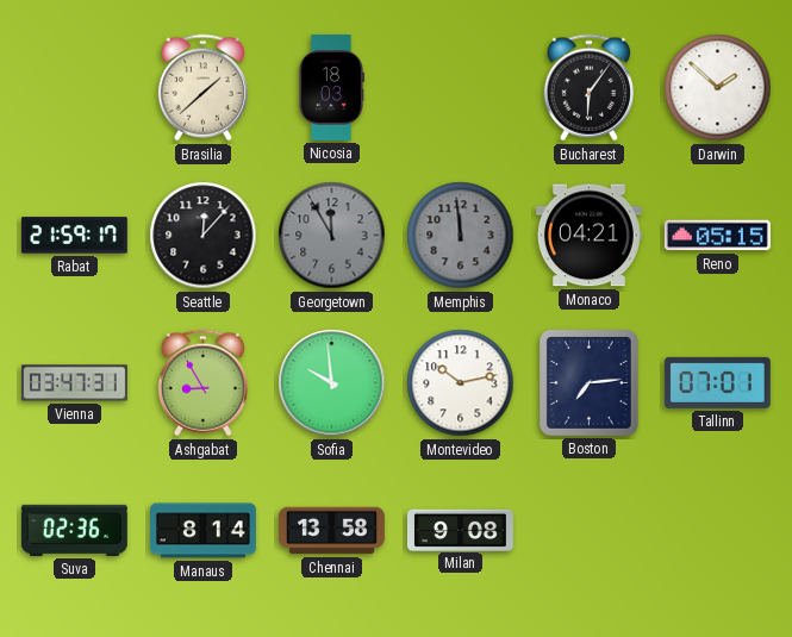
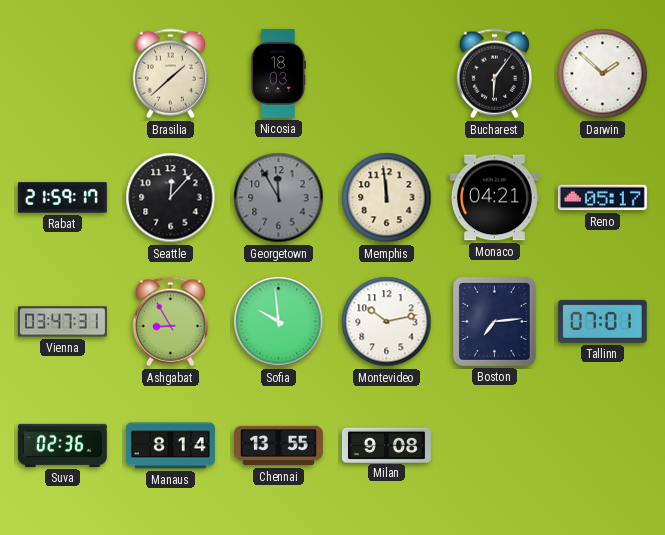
Memphis dial: grey -> cream (387, 198)
Reno: 05:15 -> 05:17 (602, 198)
Chennai: 13:58 -> 13:55 (278, 446)
